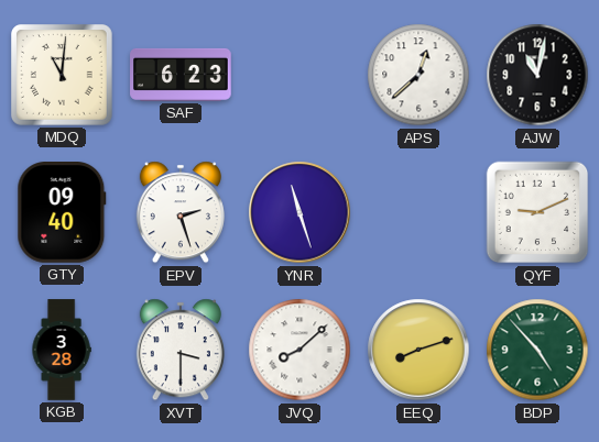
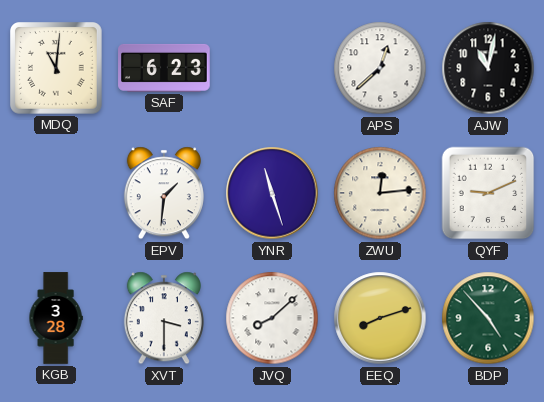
GTY: 09:40 -> none (62, 213)
EPV: 2:27 -> 1:31 (164, 193)
ZWU: none -> 12:14 (380, 193)
